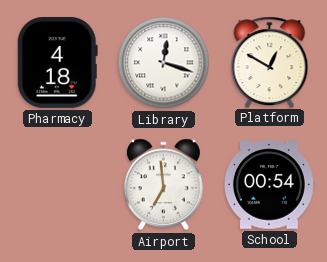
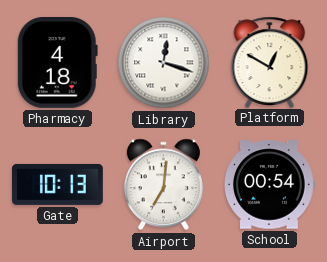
Gate: none -> 10:13 (58, 184)
Airport: 6:59 -> 7:01 (163, 185)
